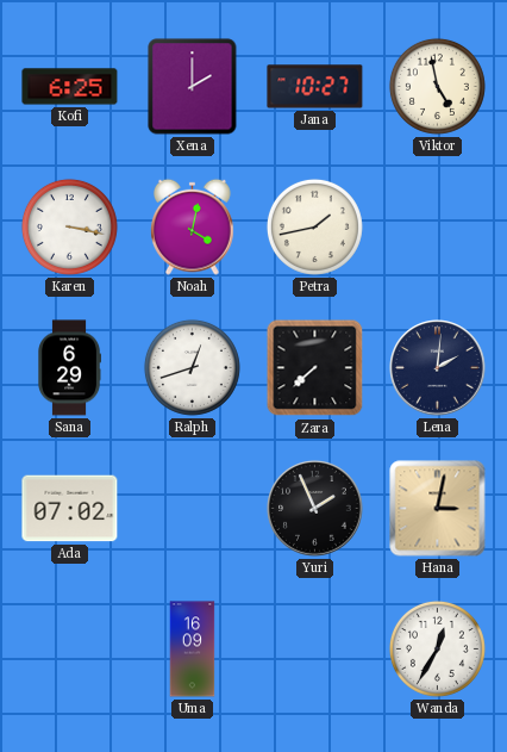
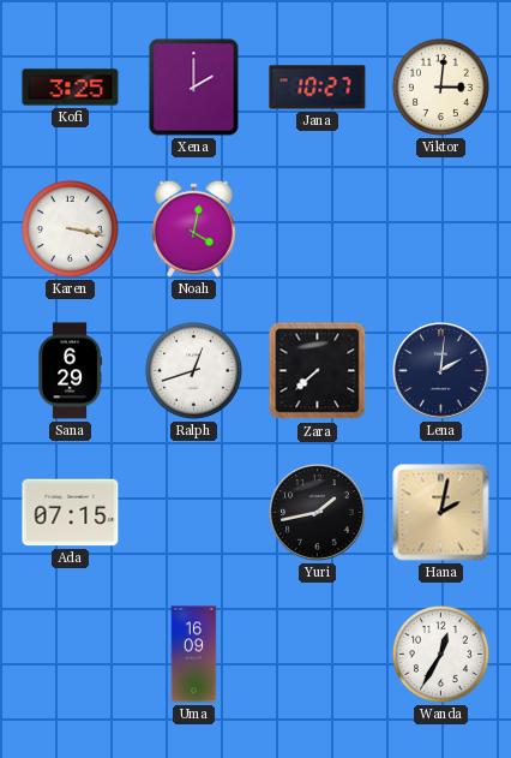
Kofi: 6:25 -> 3:25 (71, 88)
Viktor: 4:58 -> 3:01 (440, 86)
Petra: 1:43 -> none (314, 226)
Ada: 07:02 -> 07:15 (71, 513)
Yuri: 1:56 -> 1:43 (318, 513)
Hana: 3:02 -> 2:02 (441, 513)
